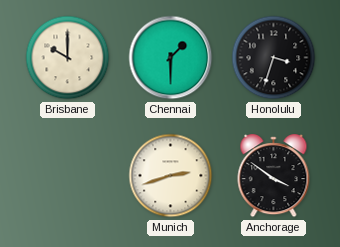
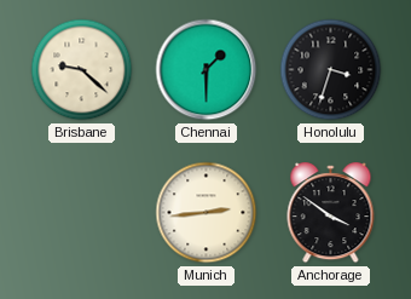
Brisbane: 10:00 -> 9:22 (82, 70)
Munich: 2:42 -> 2:44 (207, 213)
